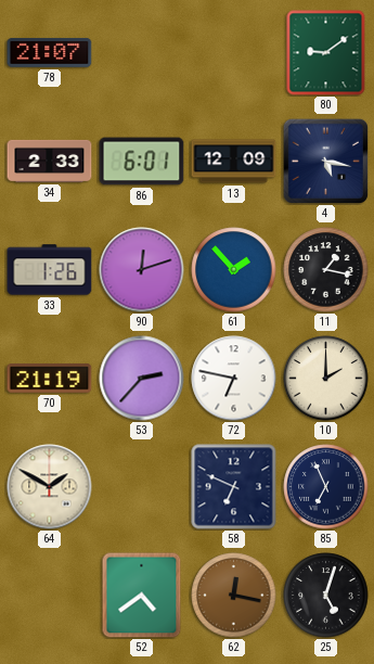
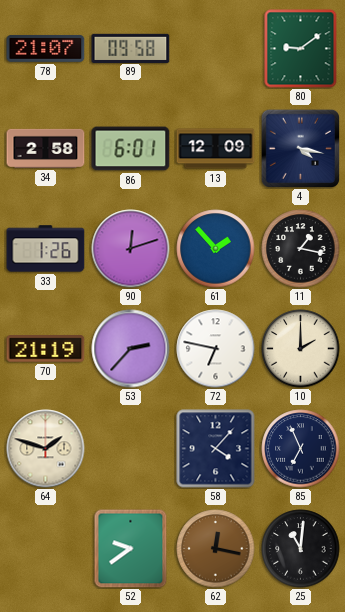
89: none -> 09:58 (131, 48)
34: 2:33 -> 2:58 (46, 148)
4: 5:17 -> 4:17 (300, 148)
64: 1:50 -> 1:48 (46, 449)
58: 6:49 -> 4:07 (216, 449)
52: 4:39 -> 9:39 (131, 549)
25: 5:03 -> 11:01 (301, 549)
